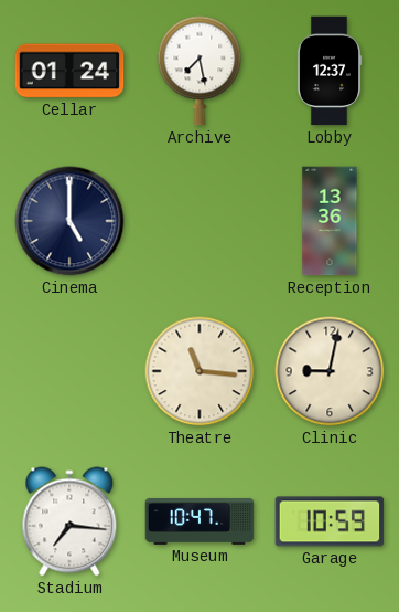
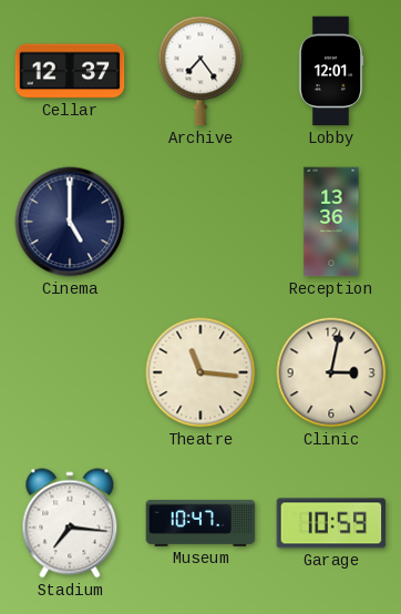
Cellar: 01:24 -> 12:37 (70, 71)
Archive: 7:28 -> 7:24 (200, 71)
Lobby: 12:37 -> 12:01 (331, 71)
Clinic: 9:02 -> 3:02 (331, 372)
